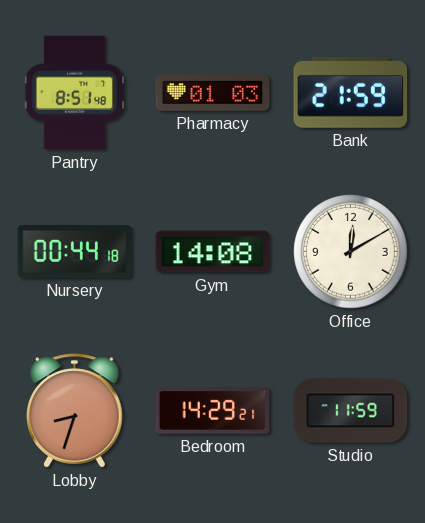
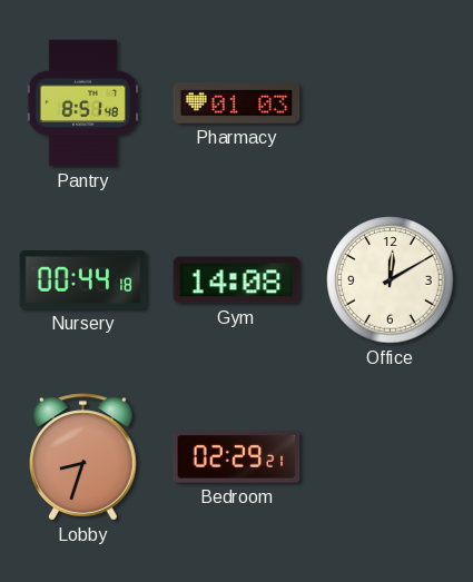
Bank: 21:59 -> none (351, 92)
Bedroom: 14:29 -> 02:29 (237, 457)
Studio: 11:59 -> none (351, 411)
